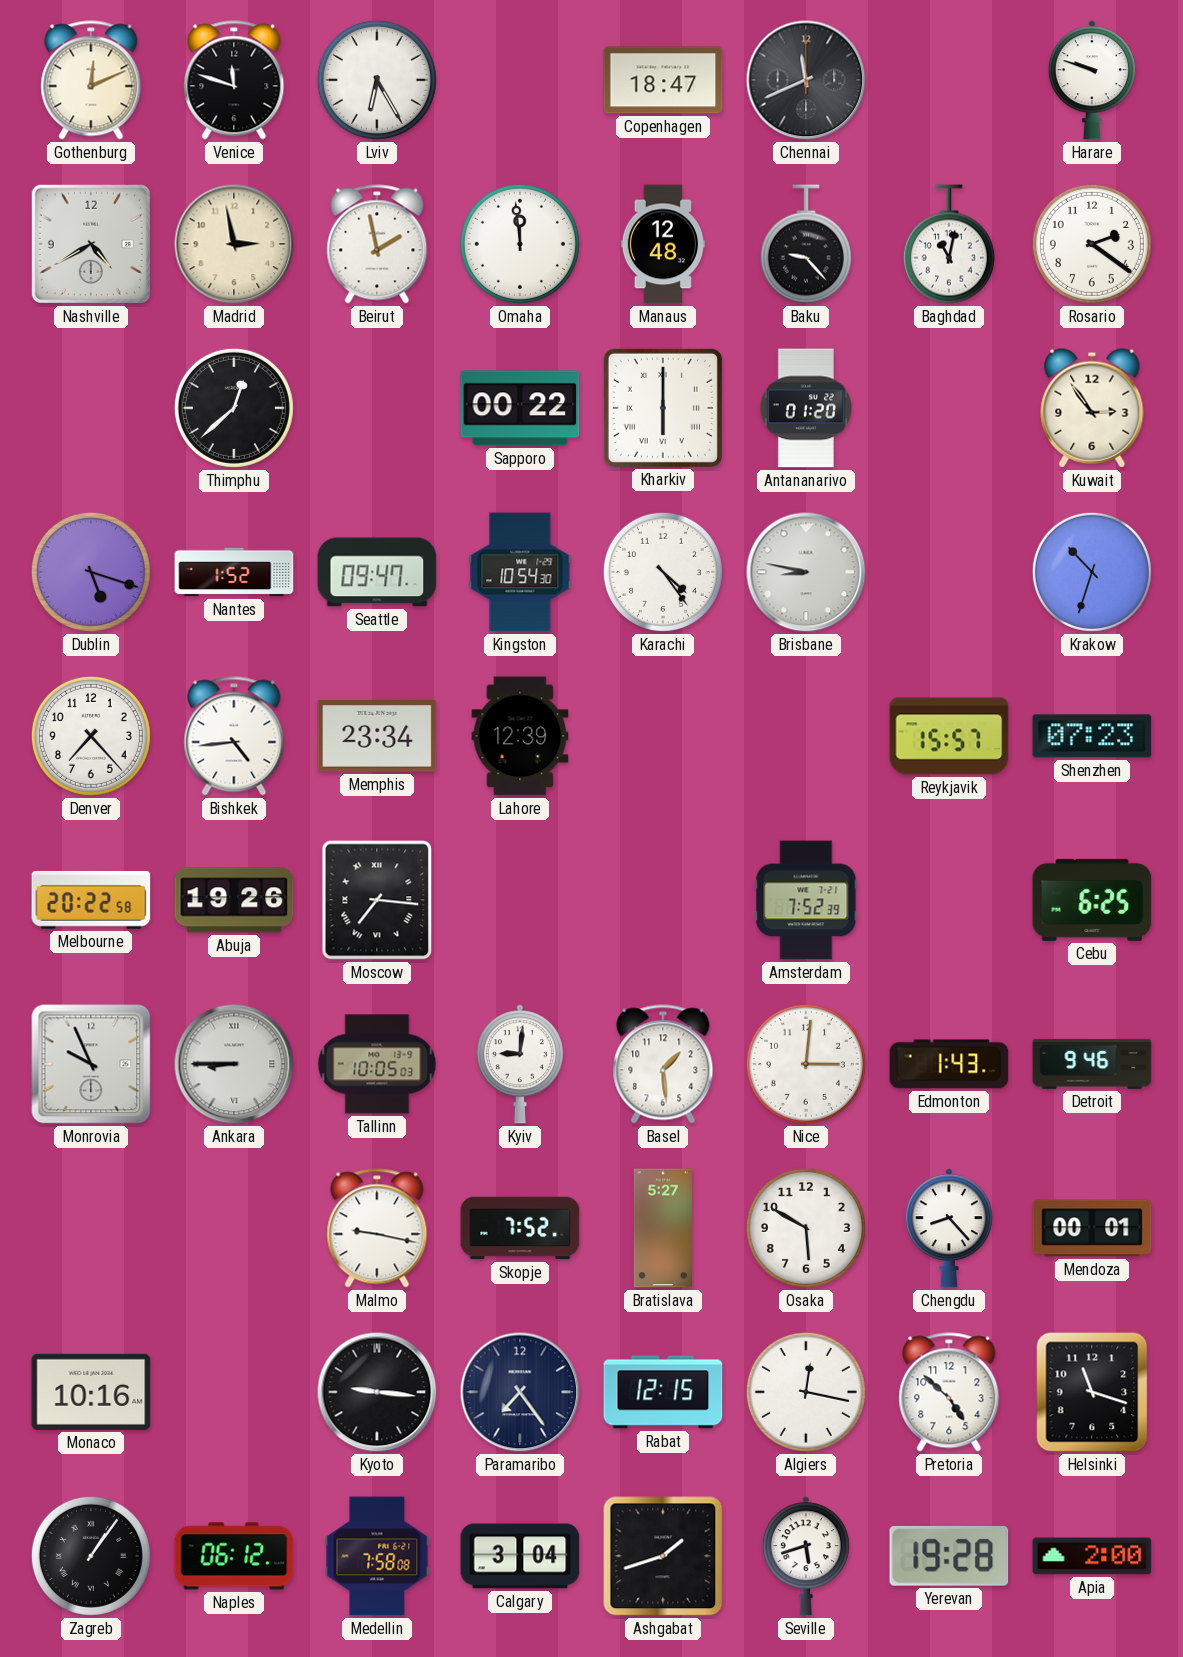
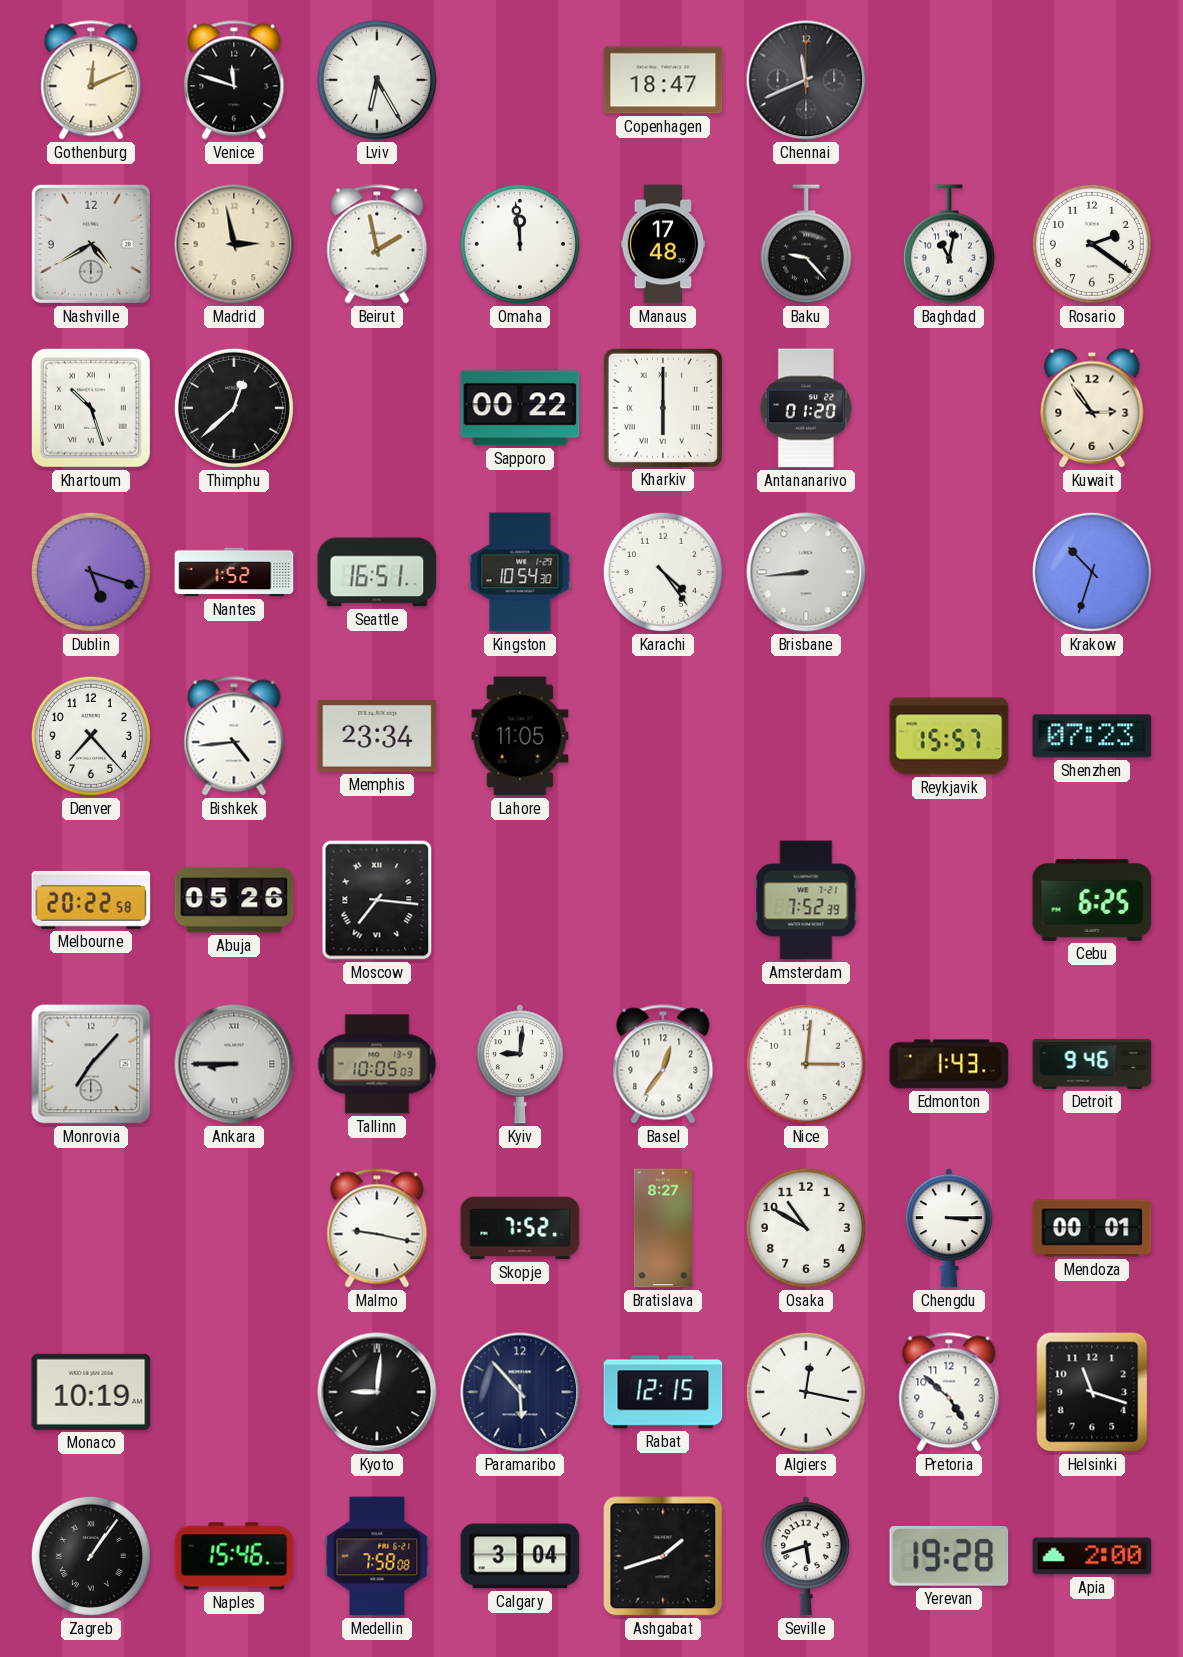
Harare: 9:48 -> none (1092, 80)
Manaus: 12:48 -> 17:48 (663, 244)
Khartoum: none -> 10:27 (91, 408)
Seattle: 09:47 -> 16:51 (377, 572)
Brisbane: 8:47 -> 8:44 (806, 572)
Lahore: 12:39 -> 11:05 (520, 736)
Abuja: 19:26 -> 05:26 (234, 900)
Monrovia: 9:56 -> 7:07 (91, 1064)
Basel: 1:29 -> 12:36 (663, 1064)
Bratislava: 5:27 -> 8:27 (663, 1228)
Osaka: 5:50 -> 10:50 (806, 1228)
Chengdu: 8:23 -> 3:15 (949, 1228)
Monaco: 10:16 -> 10:19 (91, 1392)
Kyoto: 9:16 -> 9:01 (377, 1392)
Paramaribo: 7:24 -> 5:53 (520, 1392)
Naples: 06:12 -> 15:46 (234, 1556)
